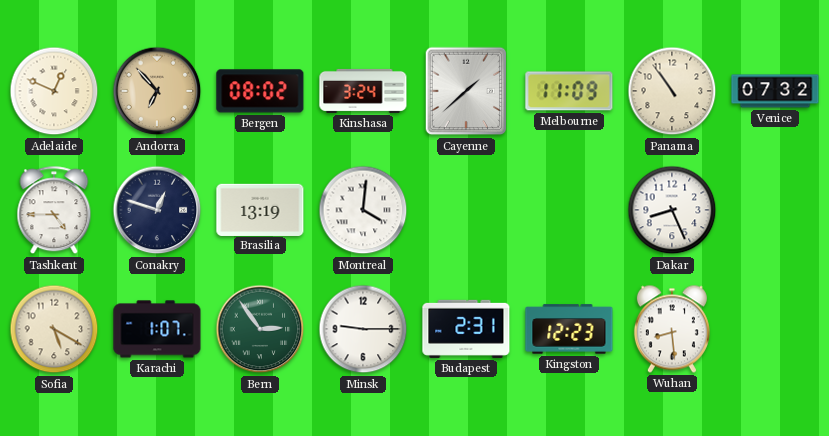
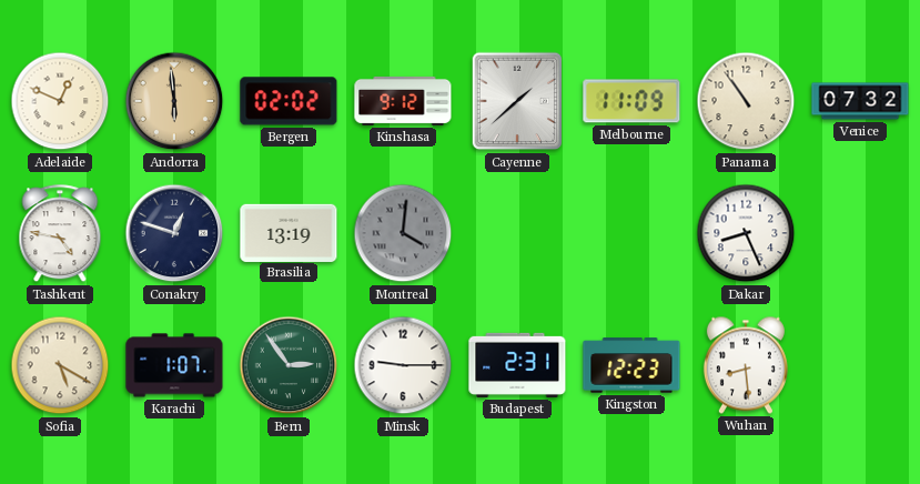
Andorra: 6:53 -> 5:59 (174, 101)
Bergen: 08:02 -> 02:02 (289, 101)
Kinshasa: 3:24 -> 9:12 (403, 101)
Tashkent: 4:45 -> 4:47 (60, 234)
Montreal dial: white -> grey (403, 233)
